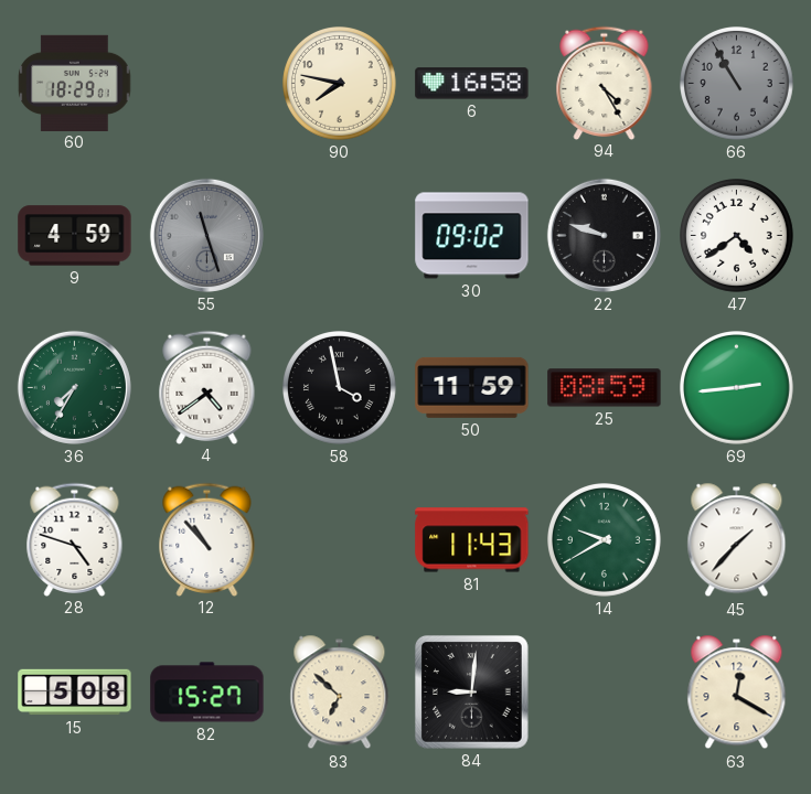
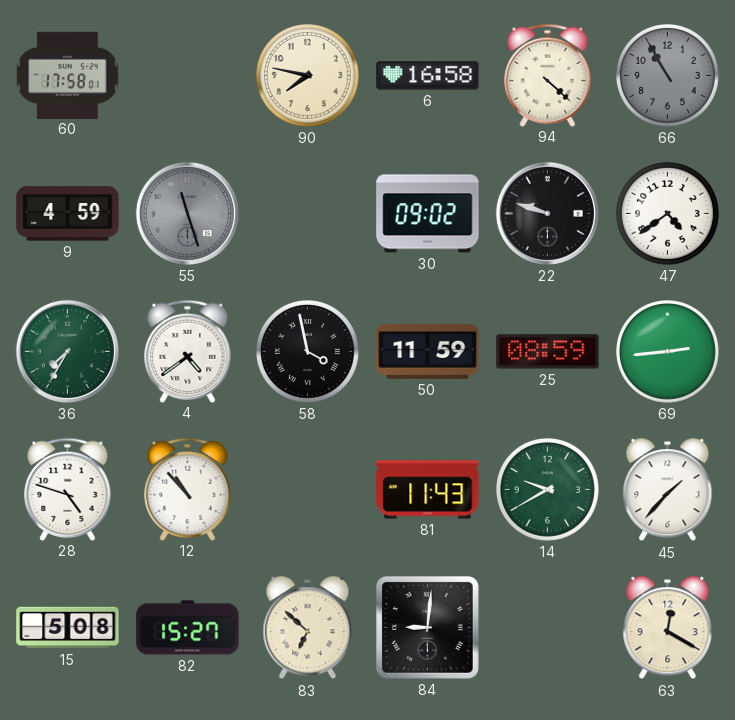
60: 18:29 -> 17:58 (68, 75)
94: 4:25 -> 4:22 (548, 75)
